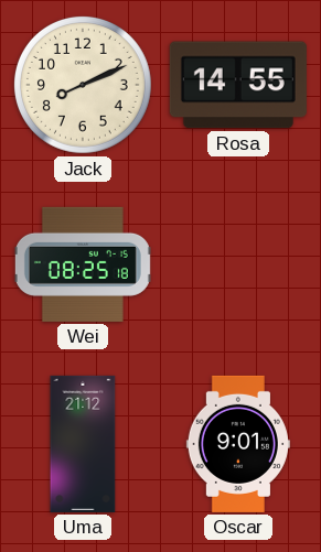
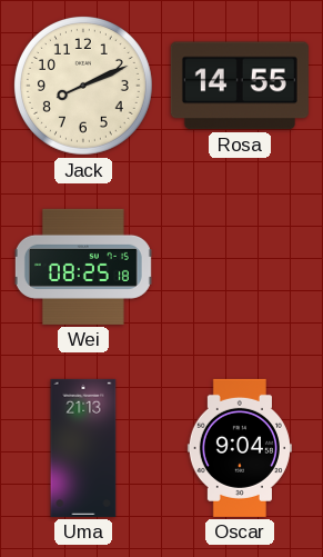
Uma: 21:12 -> 21:13 (83, 448)
Oscar: 9:01 -> 9:04 (240, 448)
